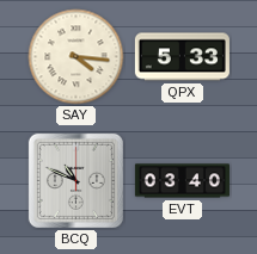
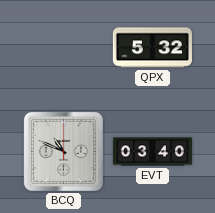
SAY: 4:16 -> none (77, 57)
QPX: 5:33 -> 5:32 (152, 48)
